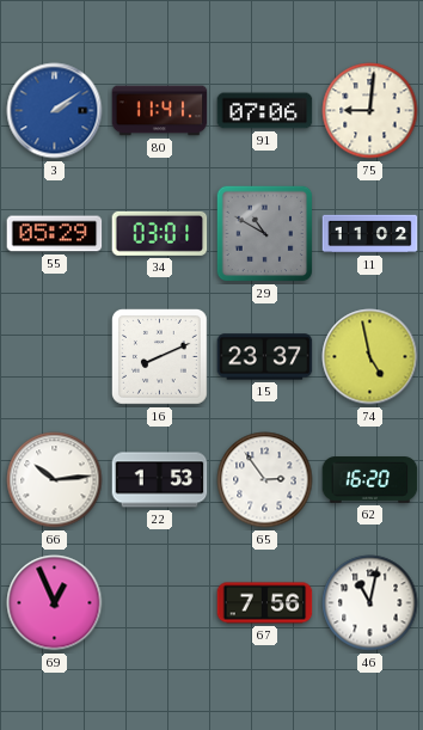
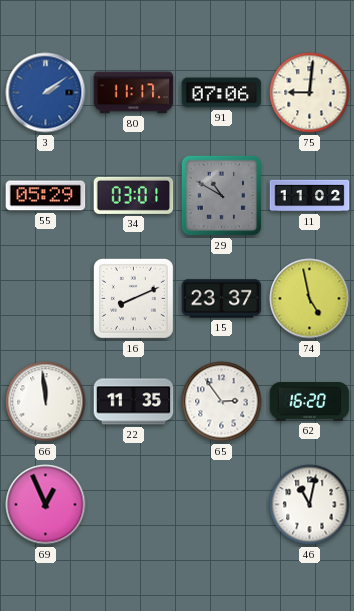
80: 11:41 -> 11:17 (134, 93)
66: 10:14 -> 11:59 (46, 402)
22: 1:53 -> 11:35 (134, 402)
67: 7:56 -> none (265, 603)
